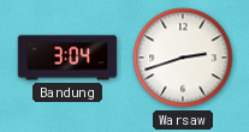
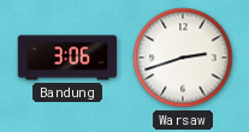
Bandung: 3:04 -> 3:06 (67, 58)
